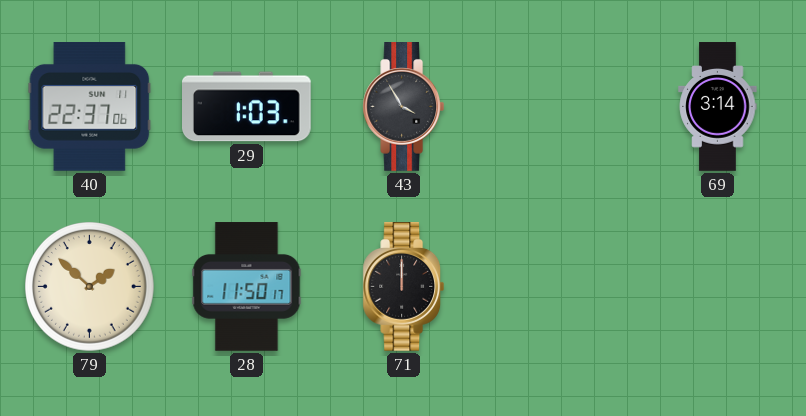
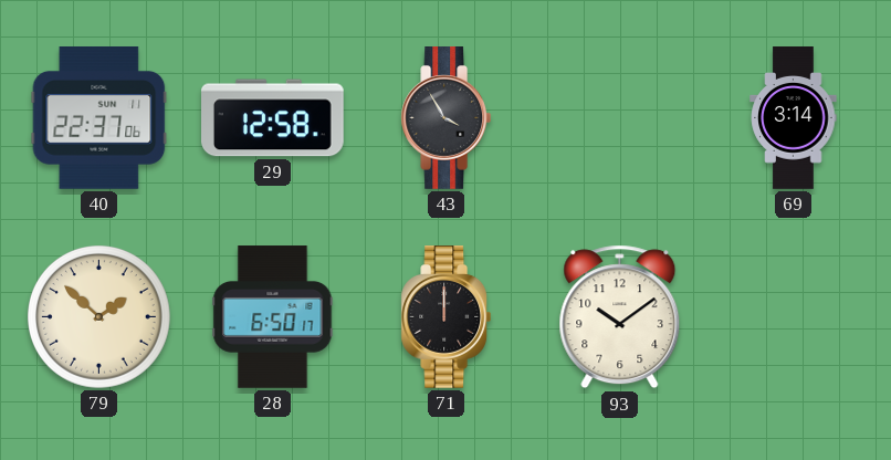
29: 1:03 -> 12:58 (273, 118)
28: 11:50 -> 6:50 (273, 317)
93: none -> 10:09 (620, 317)
